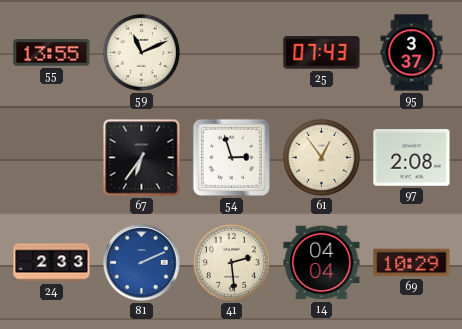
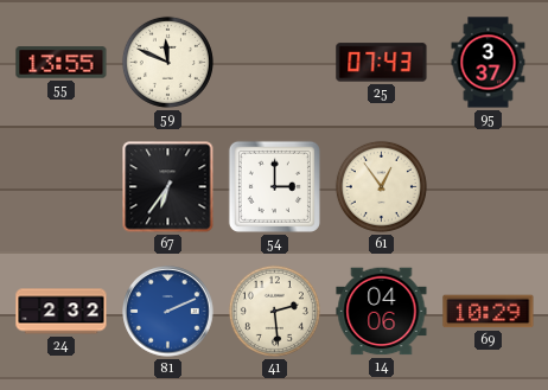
59: 11:11 -> 11:49 (167, 62)
54: 2:57 -> 3:00 (274, 186)
97: 2:08 -> none (412, 158)
24: 2:33 -> 2:32 (62, 312)
14: 04:04 -> 04:06 (382, 312)
